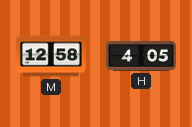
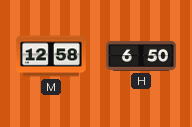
H: 4:05 -> 6:50 (142, 56)
